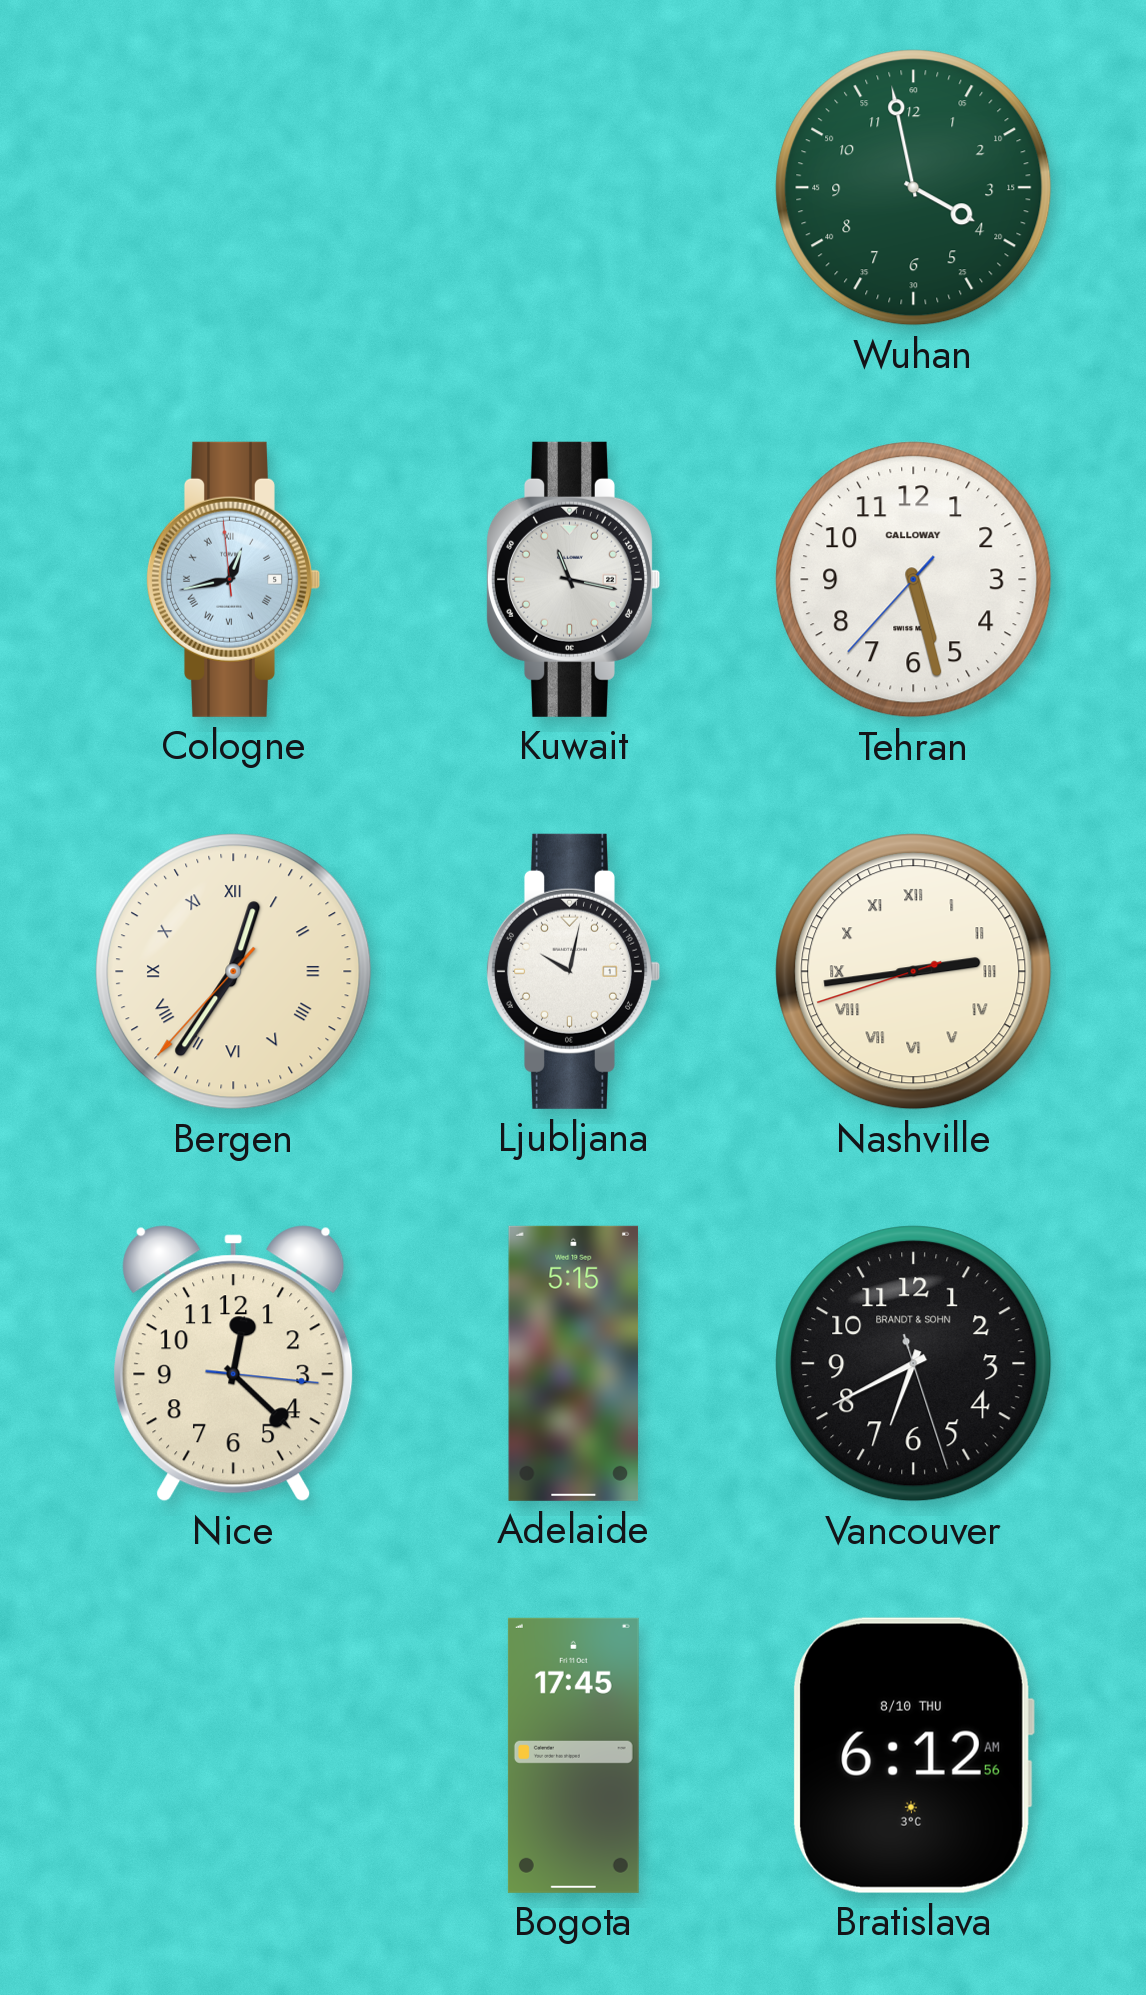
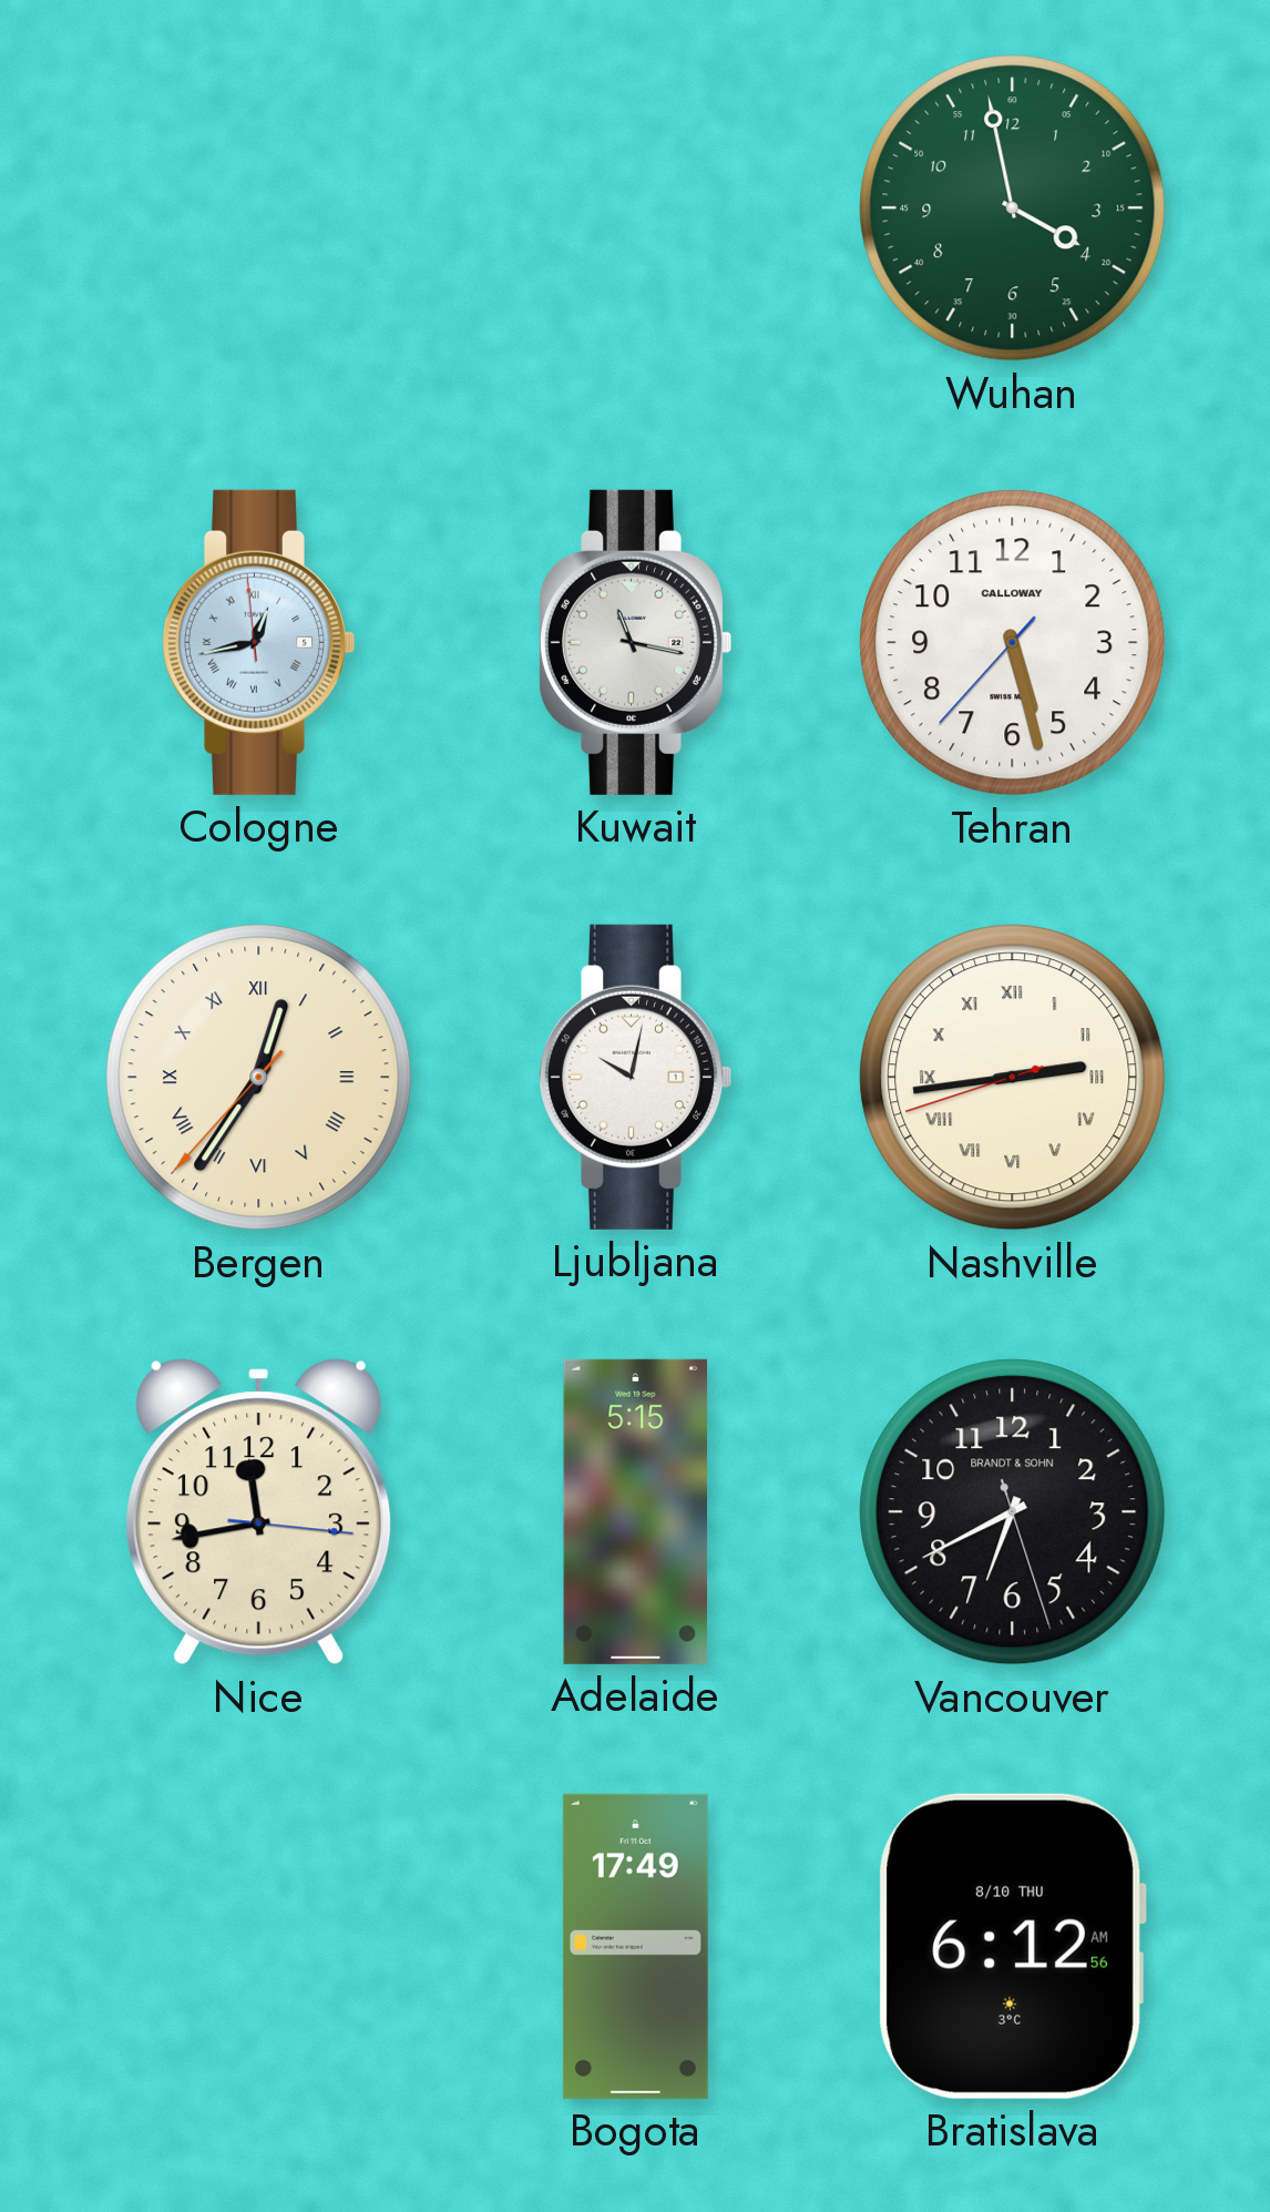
Nice: 12:22 -> 11:43 (259, 1512)
Bogota: 17:45 -> 17:49 (635, 1946)
